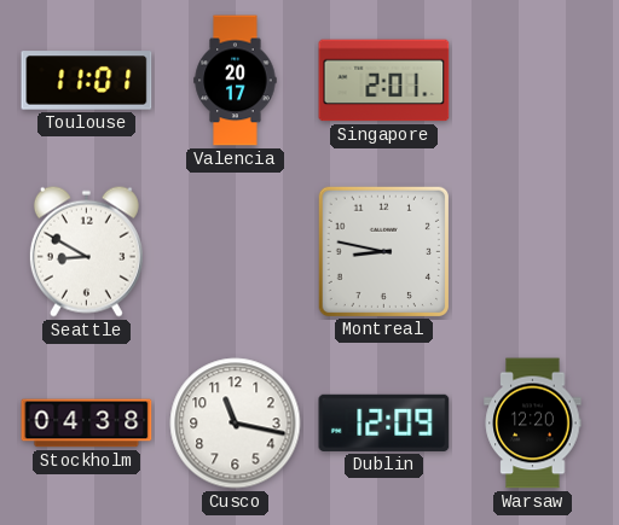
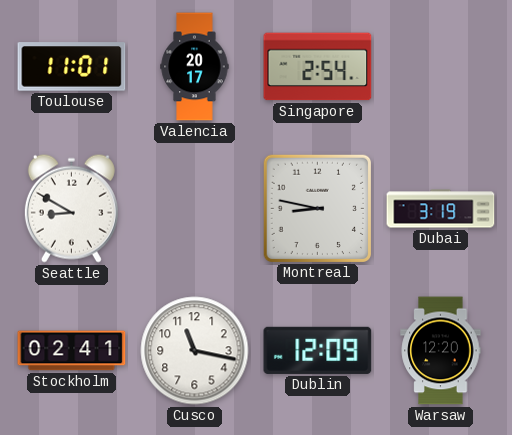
Singapore: 2:01 -> 2:54 (318, 67)
Dubai: none -> 3:19 (441, 209)
Stockholm: 04:38 -> 02:41 (72, 351)
